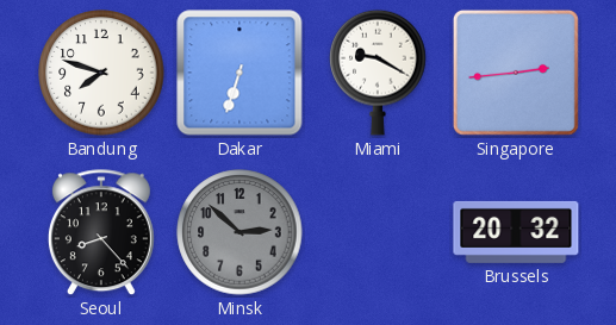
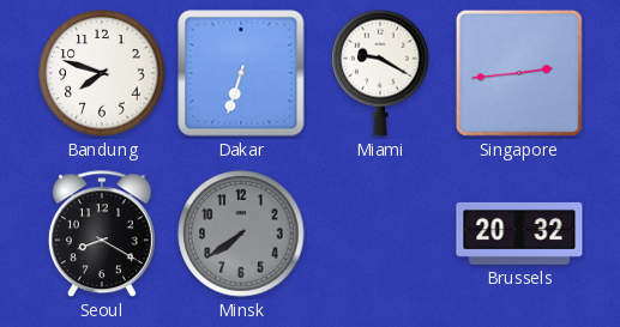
Seoul: 8:23 -> 8:20 (102, 235)
Minsk: 2:52 -> 7:39 (241, 234)
